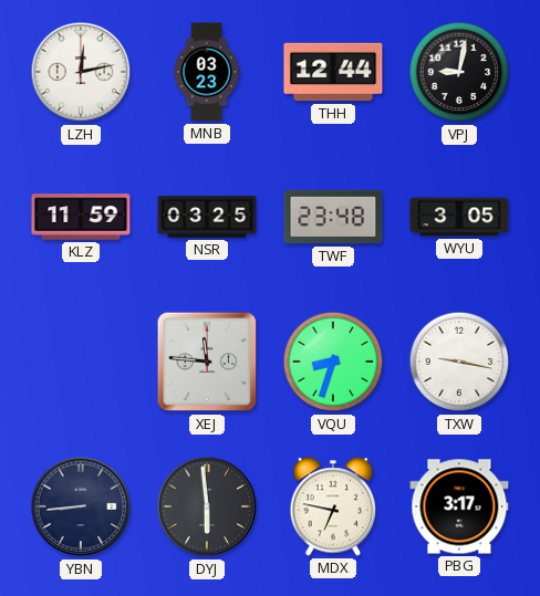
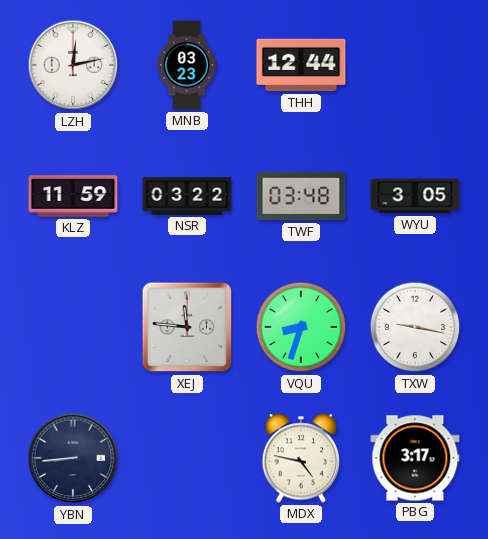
VPJ: 9:02 -> none (459, 72)
NSR: 03:25 -> 03:22 (187, 196)
TWF: 23:48 -> 03:48 (301, 196)
DYJ: 5:59 -> none (207, 506)
MDX: 6:47 -> 4:47 (301, 458)
